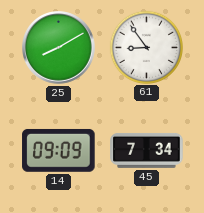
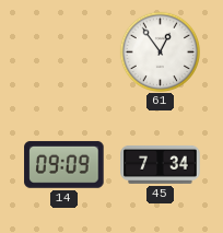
25: 8:10 -> none (59, 48)
61: 8:54 -> 12:54 (160, 51)
